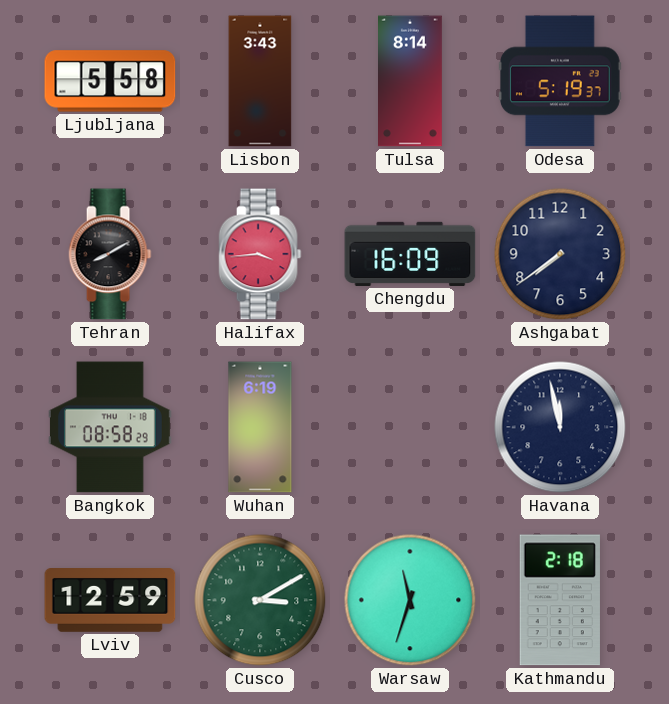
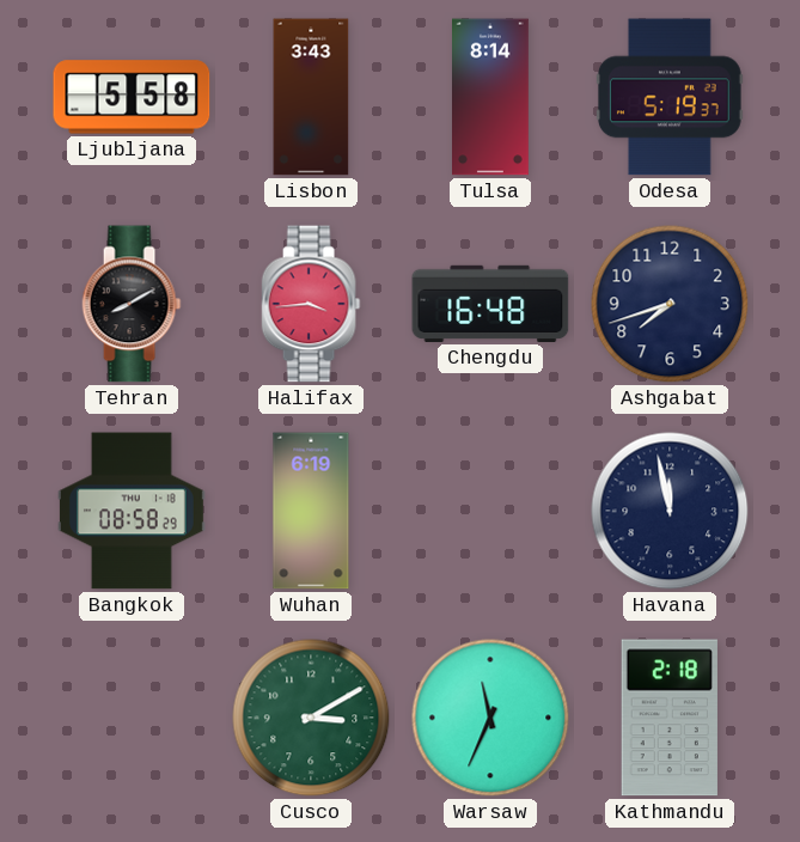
Chengdu: 16:09 -> 16:48 (490, 304)
Ashgabat: 7:39 -> 7:42 (670, 304)
Lviv: 12:59 -> none (110, 601)
Warsaw: 11:33 -> 11:34 (490, 718)
